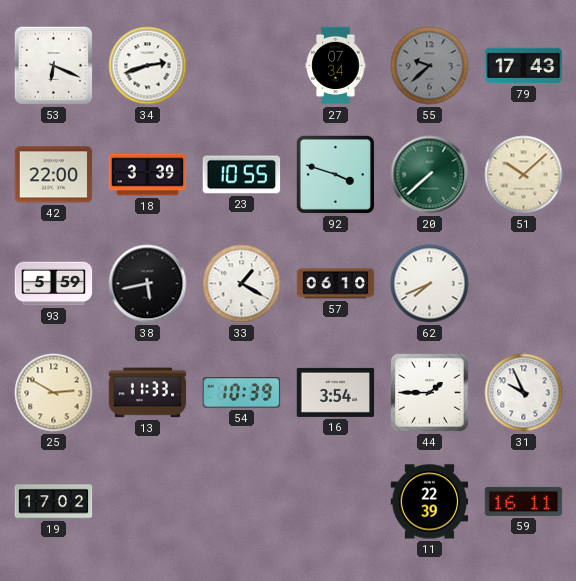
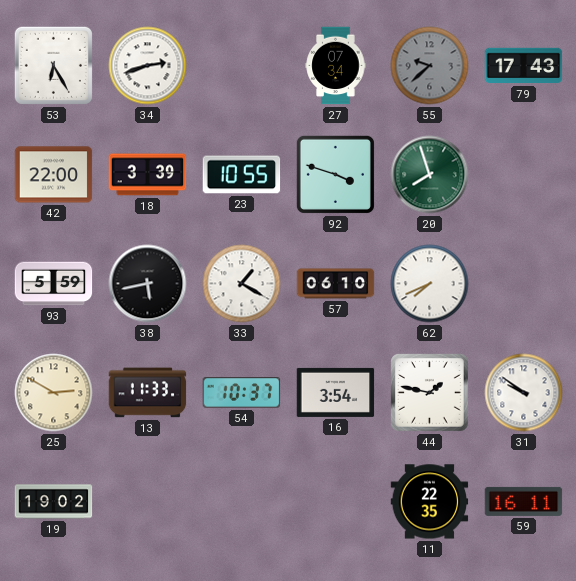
53: 6:19 -> 6:25 (53, 65)
20: 7:38 -> 7:57 (430, 175)
51: 10:08 -> none (524, 175)
54: 10:39 -> 10:37 (242, 393)
44: 1:45 -> 1:47 (430, 393)
31: 9:56 -> 9:51 (524, 393)
19: 17:02 -> 19:02 (54, 502)
11: 22:39 -> 22:35 (430, 502)
